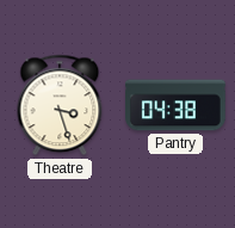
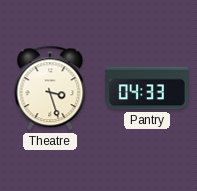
Pantry: 04:38 -> 04:33 (147, 88)
